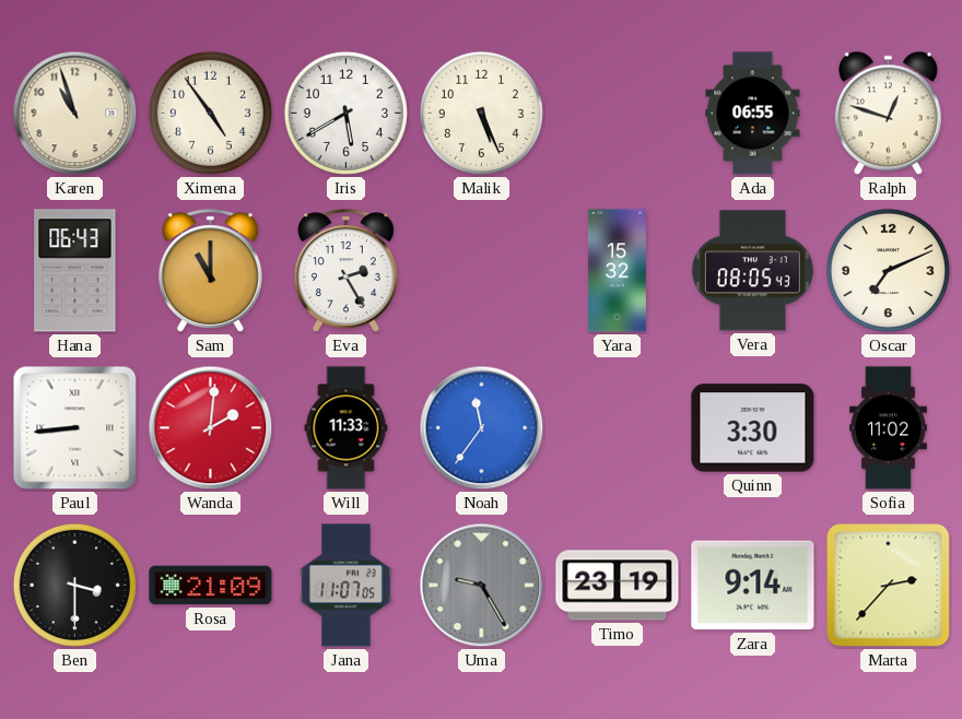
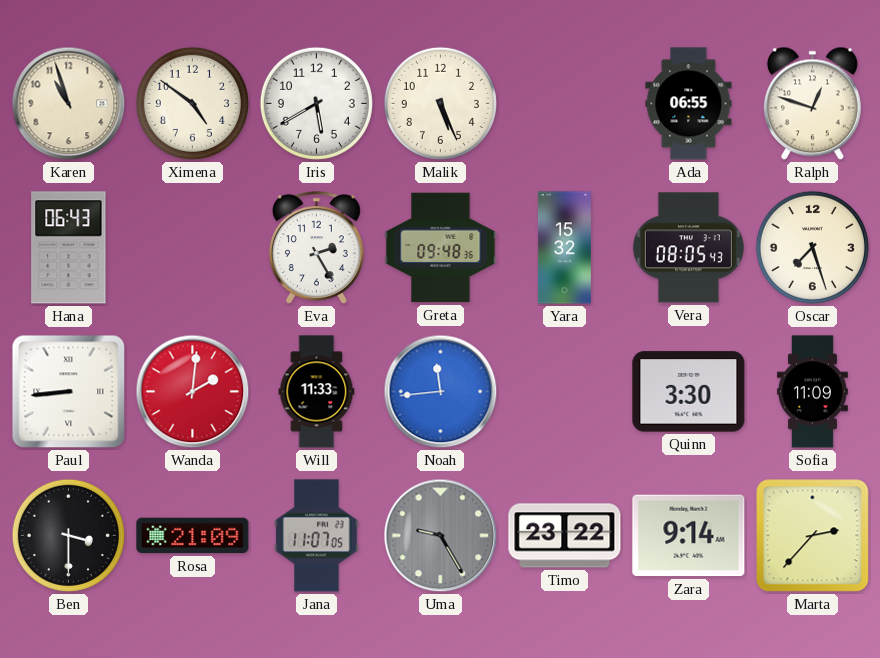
Ximena: 4:54 -> 4:51 (192, 103)
Sam: 11:00 -> none (210, 271)
Greta: none -> 09:48 (441, 248)
Oscar: 7:11 -> 7:27 (812, 247)
Noah: 11:36 -> 11:44 (441, 392)
Sofia: 11:02 -> 11:09 (812, 392)
Timo: 23:19 -> 23:22 (565, 536)
